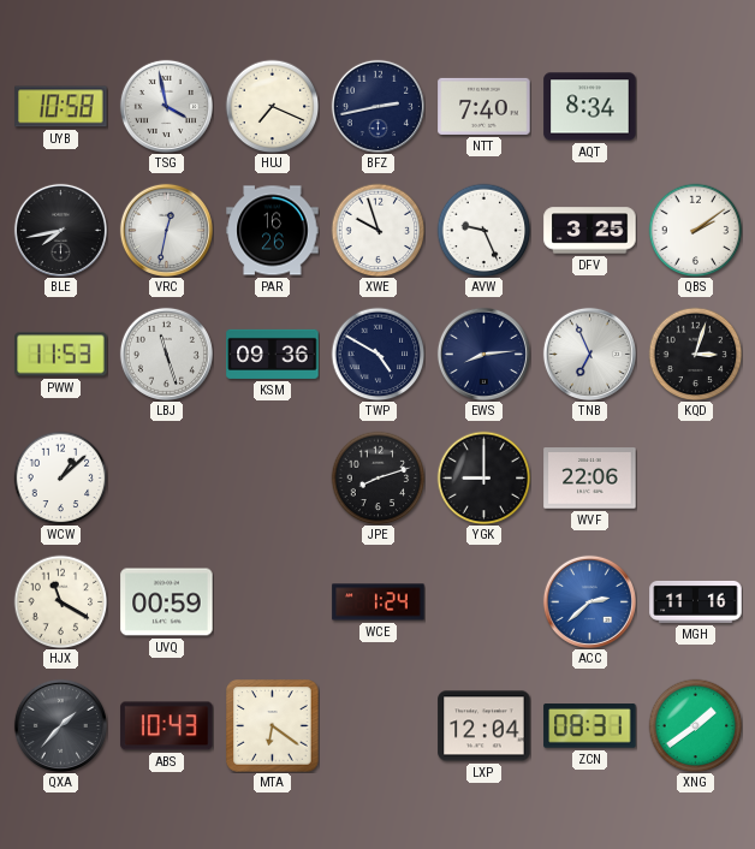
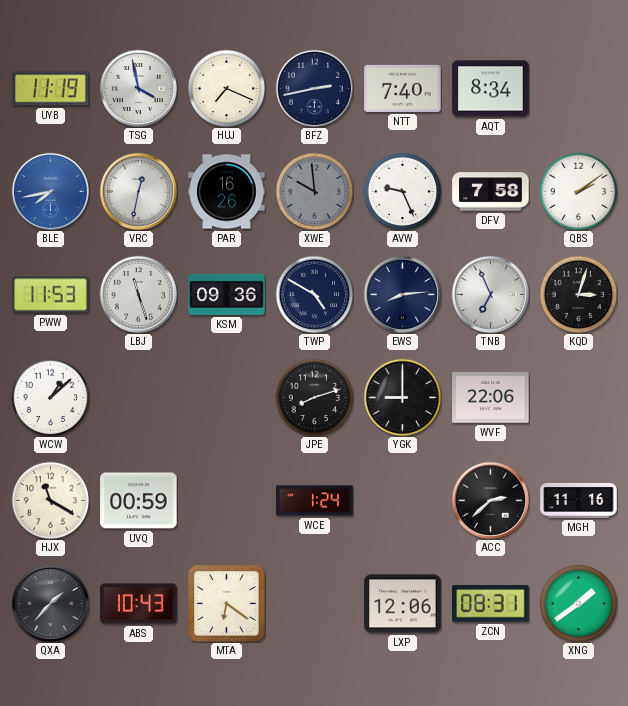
UYB: 10:58 -> 11:19 (51, 89)
BLE dial: black -> blue (50, 191)
XWE: 9:57 -> 9:59 (314, 191)
XWE dial: white -> grey (314, 191)
DFV: 3:25 -> 7:58 (491, 192)
ACC dial: blue -> black (490, 500)
LXP: 12:04 -> 12:06 (403, 604)
